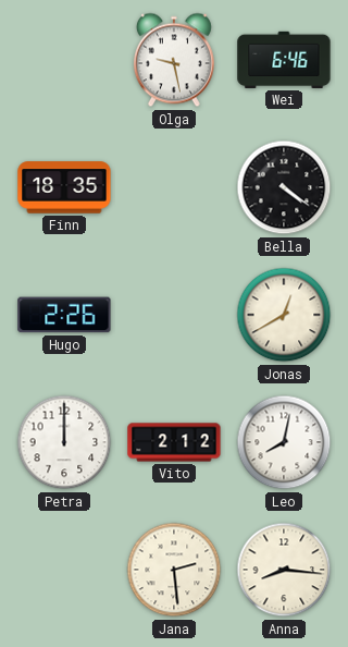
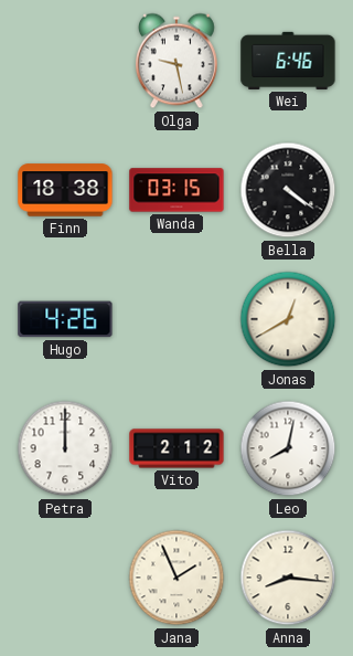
Finn: 18:35 -> 18:38 (65, 190)
Wanda: none -> 03:15 (176, 190)
Hugo: 2:26 -> 4:26 (65, 319)
Jana: 2:29 -> 1:56 (176, 578)
